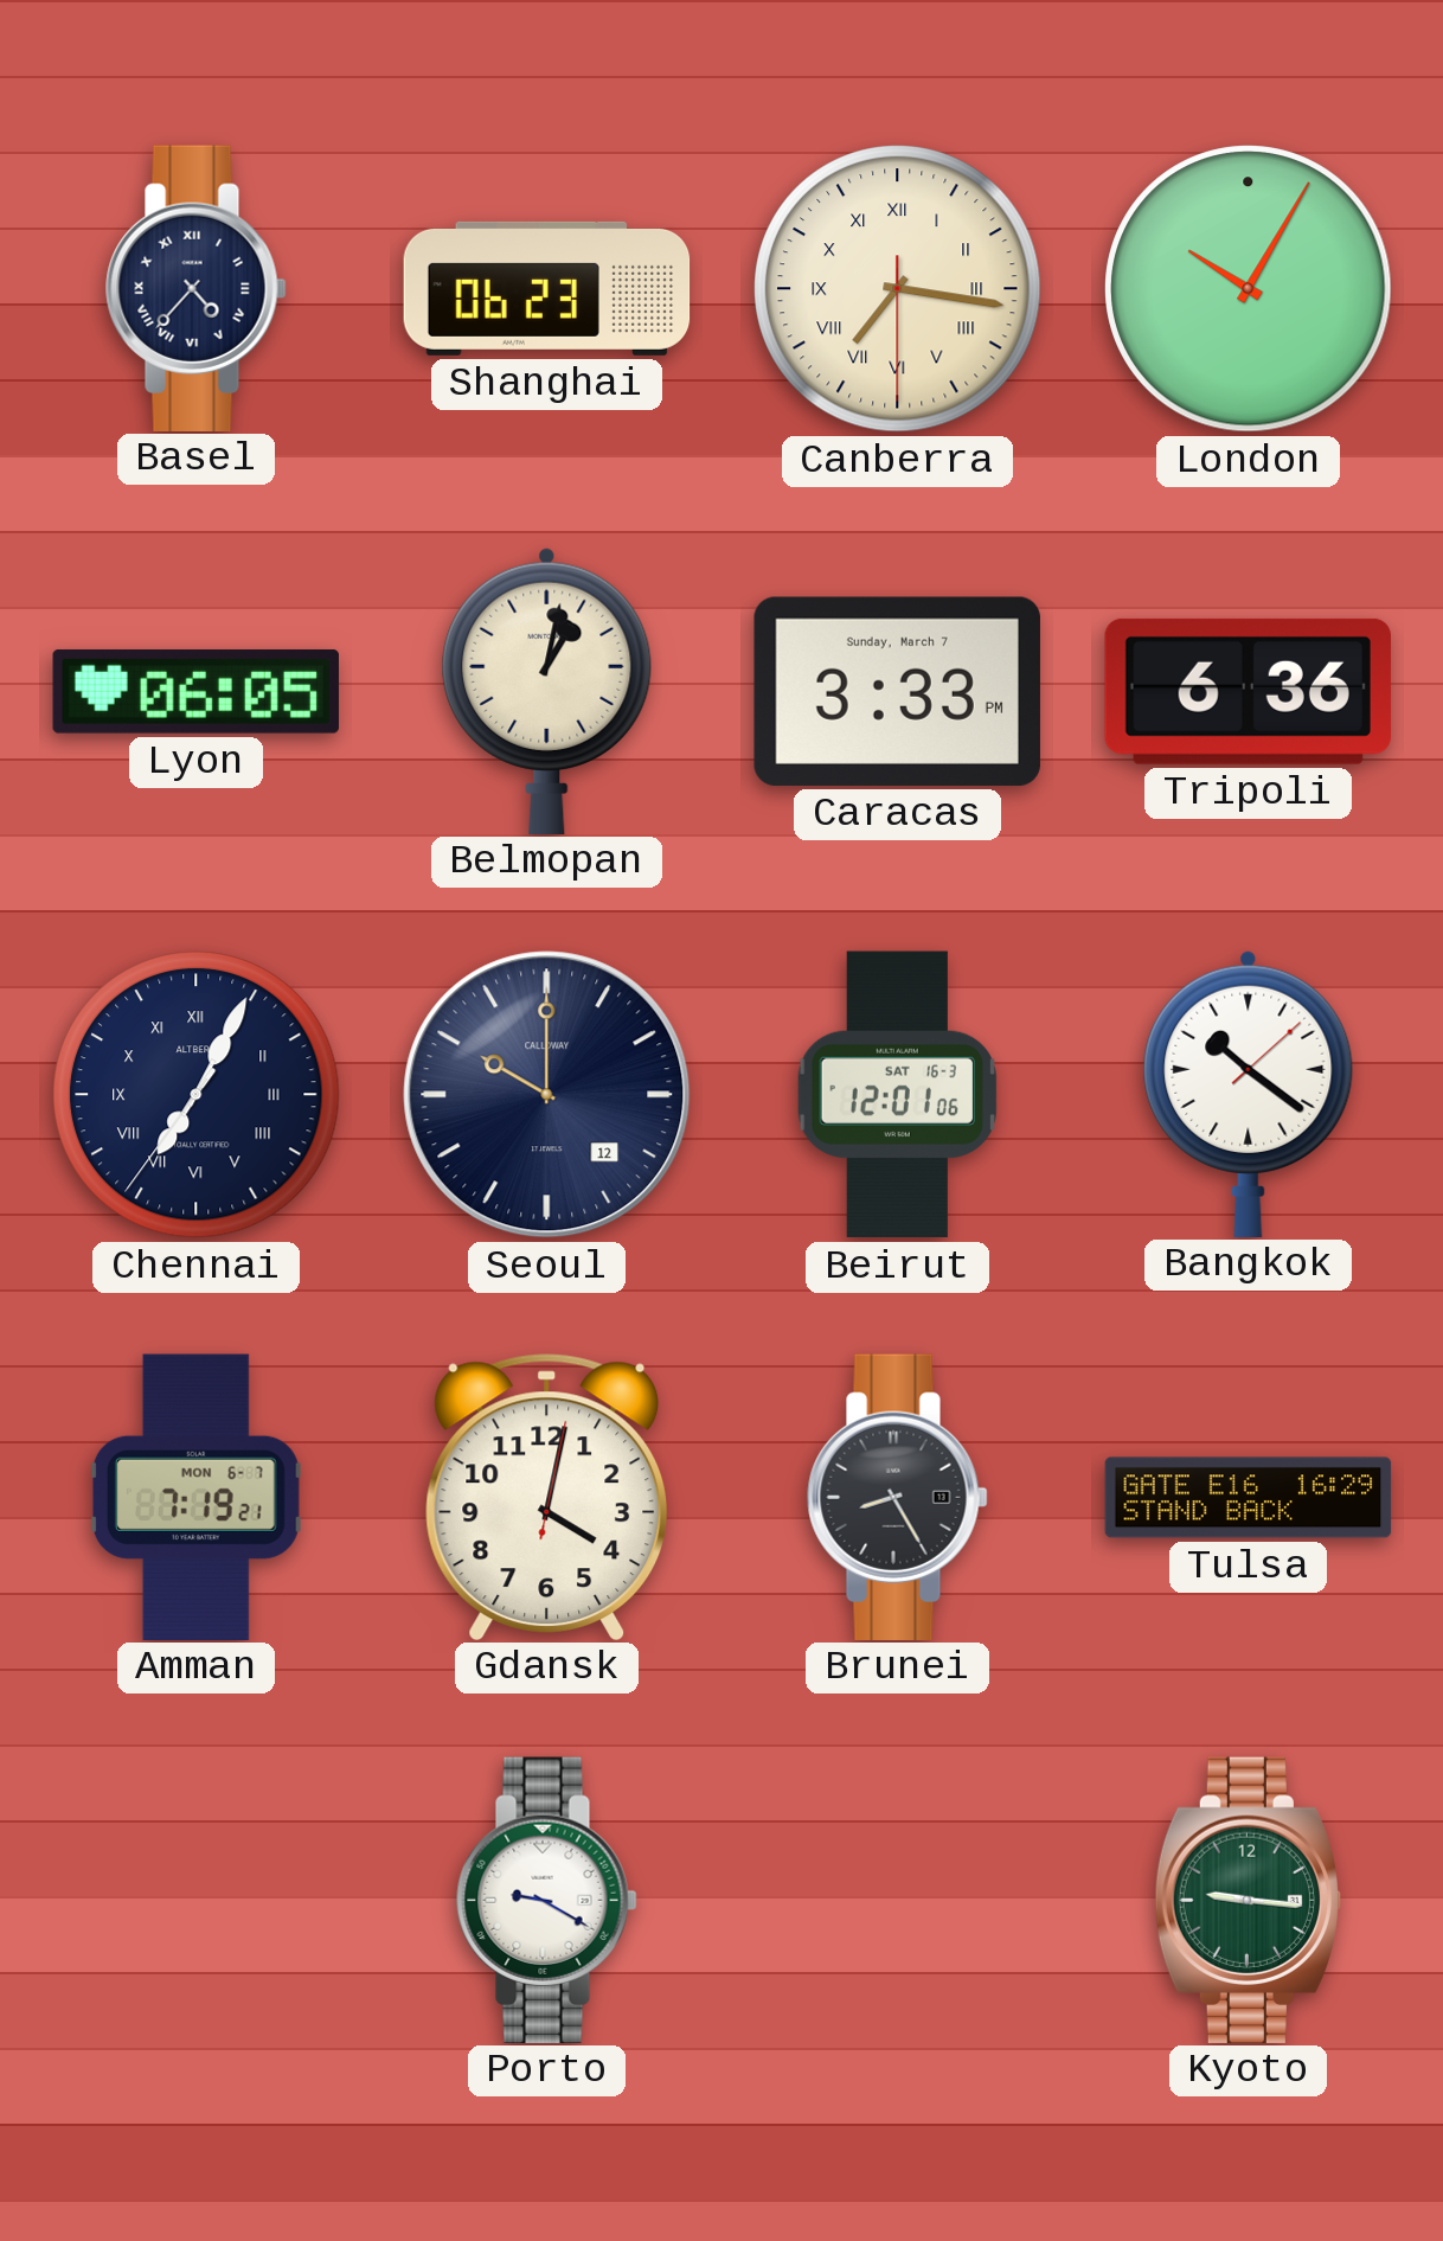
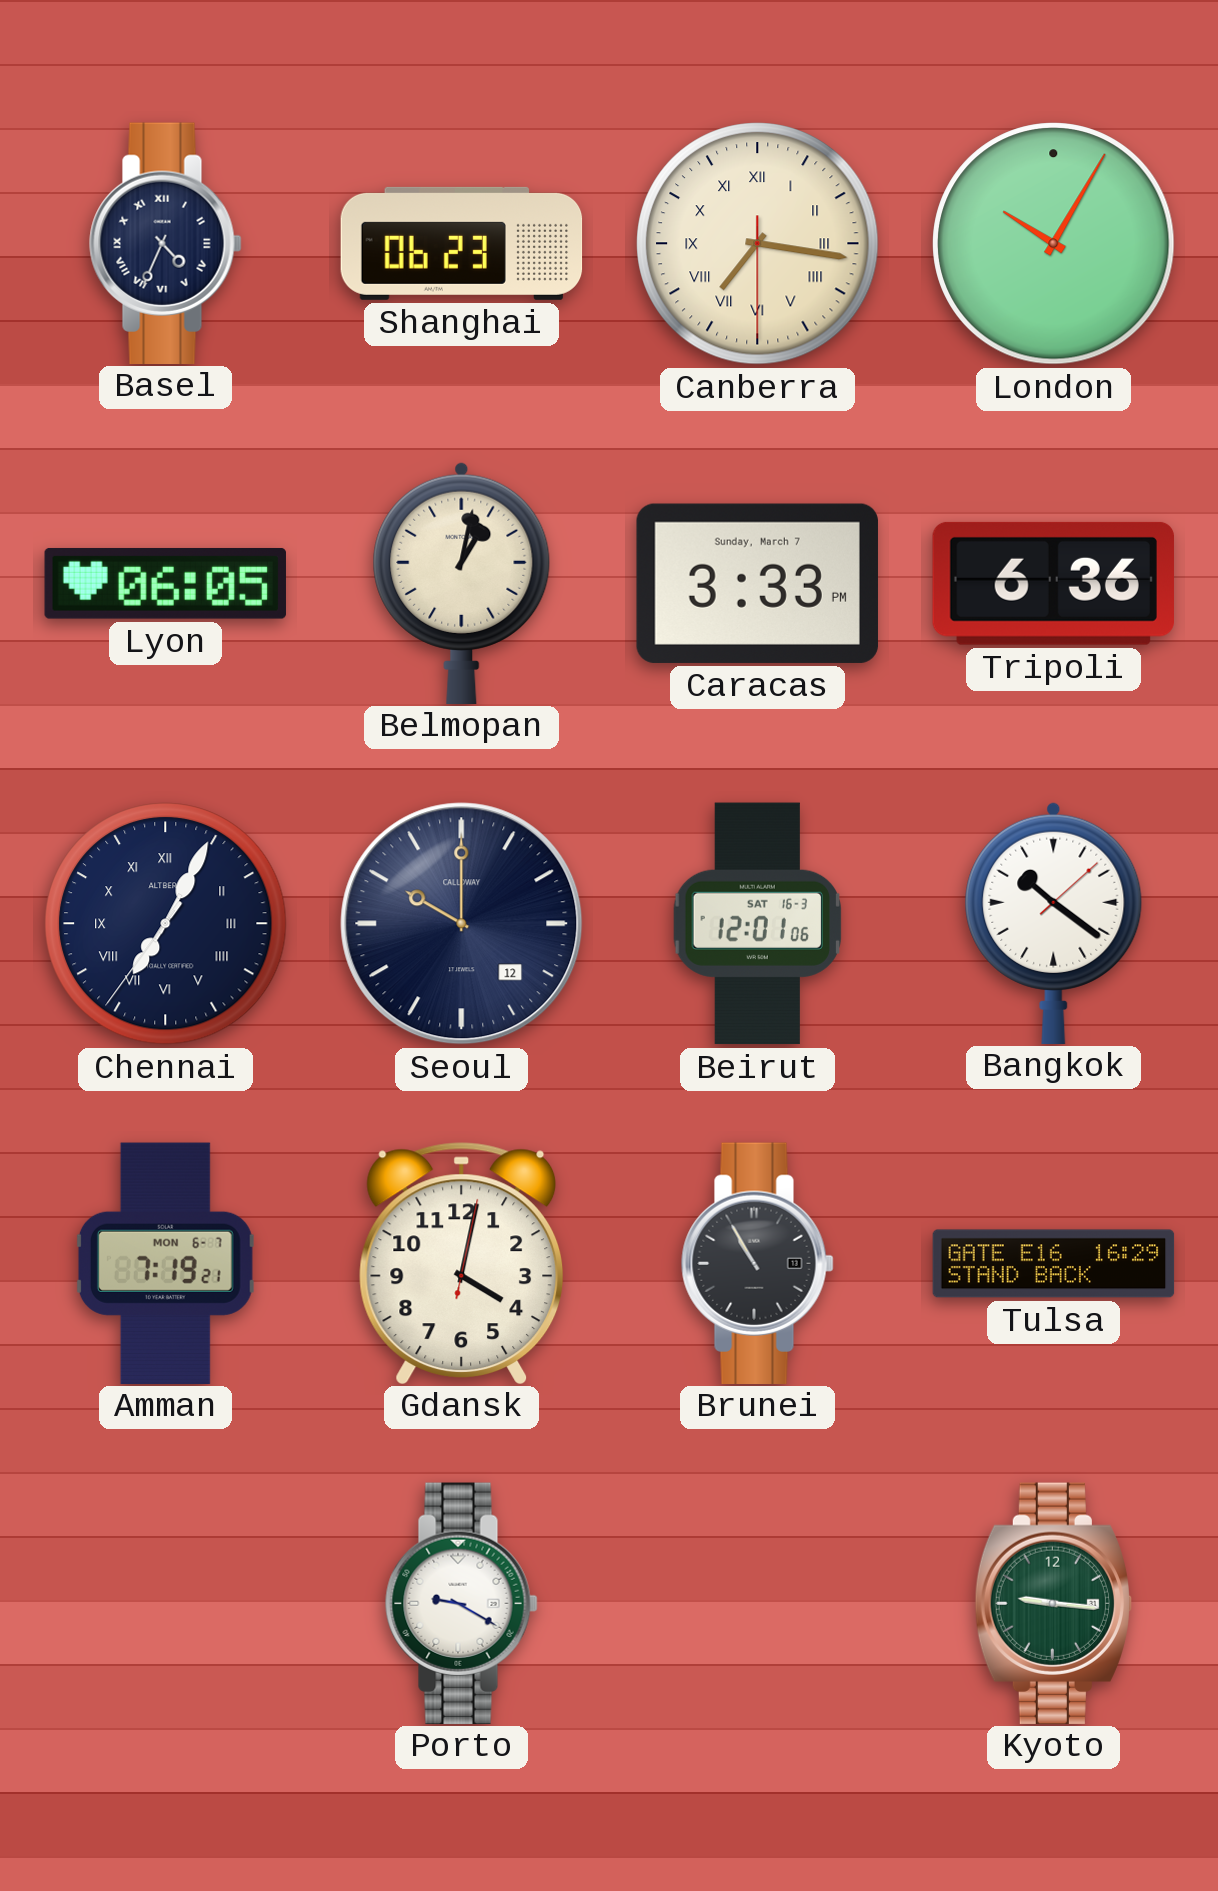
Basel: 4:37 -> 4:34 (166, 243)
Brunei: 8:25 -> 10:55 (758, 1263)
